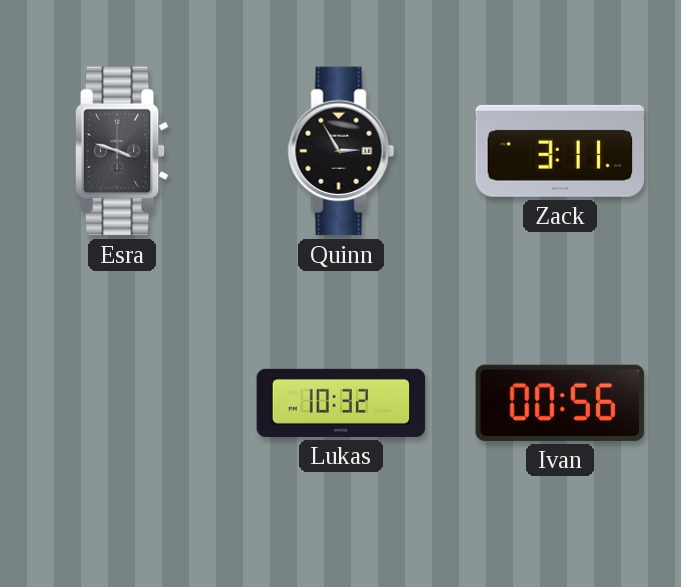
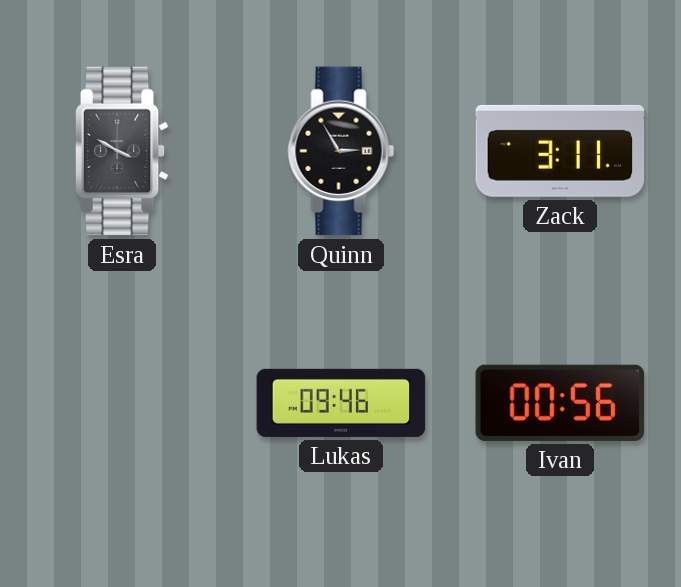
Esra: 3:48 -> 3:50 (122, 151)
Lukas: 10:32 -> 09:46 (341, 403)
